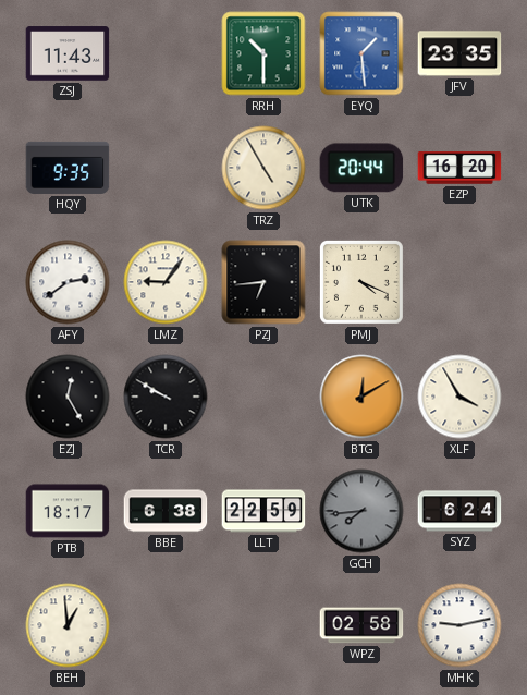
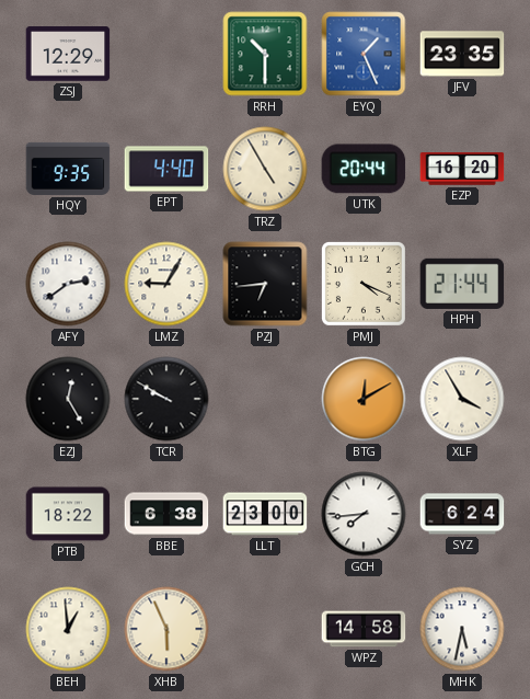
ZSJ: 11:43 -> 12:29 (68, 54)
EYQ: 1:29 -> 1:26 (364, 54)
EPT: none -> 4:40 (166, 169)
LMZ: 9:06 -> 9:05 (166, 284)
HPH: none -> 21:44 (462, 284)
PTB: 18:17 -> 18:22 (68, 514)
LLT: 22:59 -> 23:00 (265, 514)
GCH dial: grey -> white (364, 514)
XHB: none -> 5:56 (166, 629)
WPZ: 02:58 -> 14:58 (364, 629)
MHK: 9:13 -> 5:32 (462, 629)
